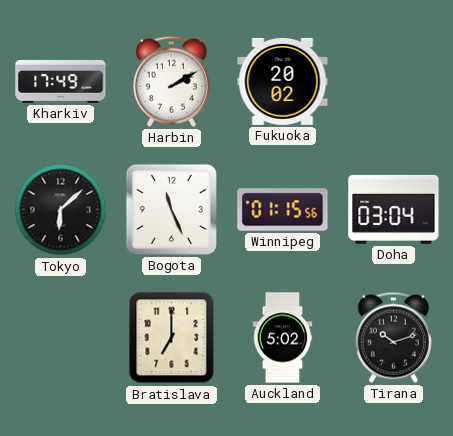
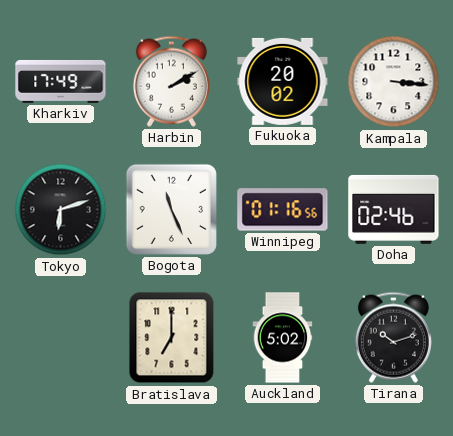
Kampala: none -> 3:16 (394, 82)
Tokyo: 6:08 -> 6:12 (61, 210)
Winnipeg: 01:15 -> 01:16 (283, 210)
Doha: 03:04 -> 02:46 (394, 209)
